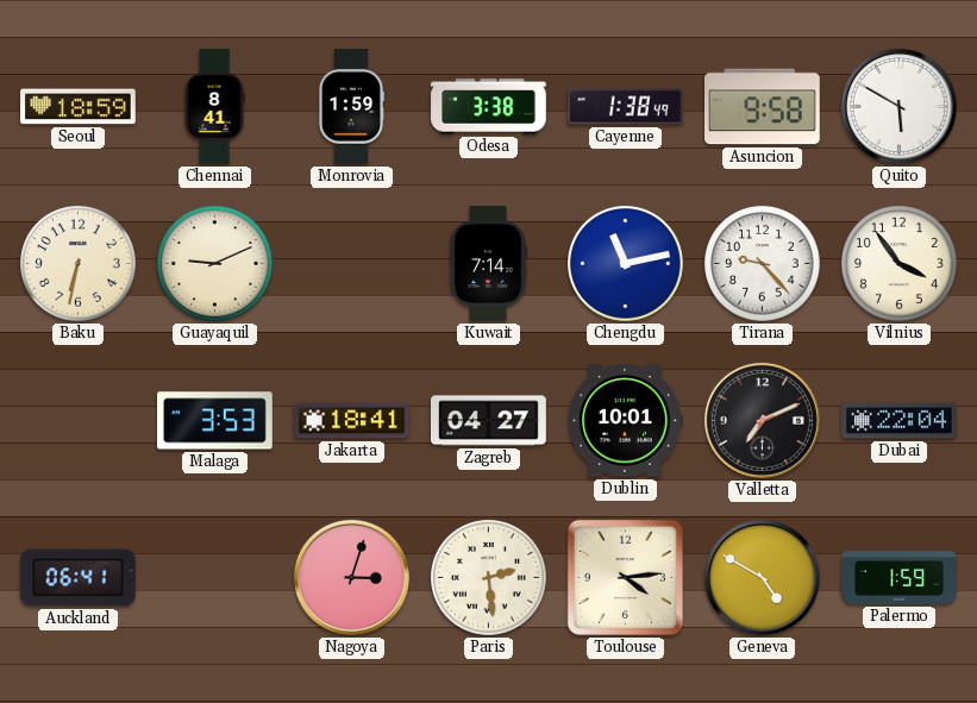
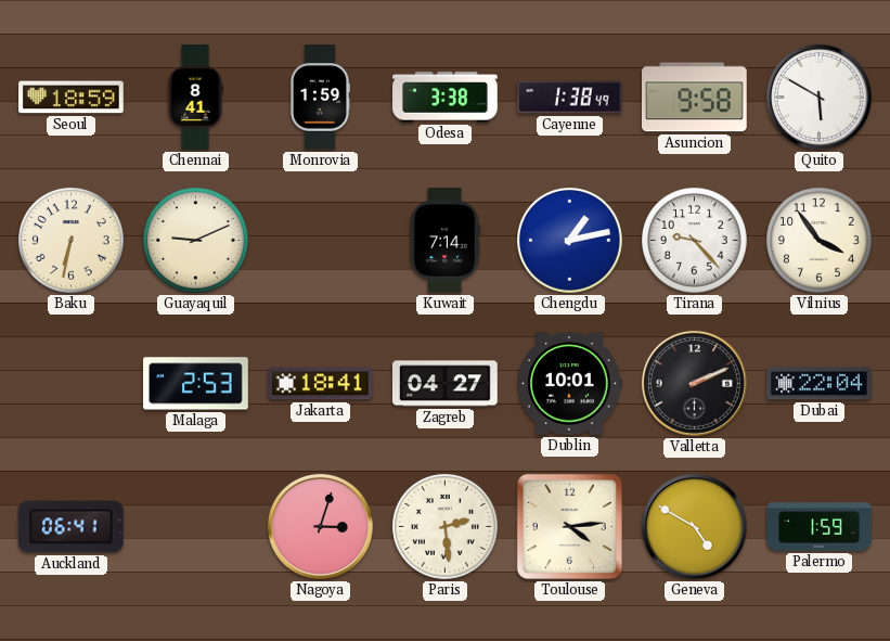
Chengdu: 11:13 -> 1:13 (570, 241)
Malaga: 3:53 -> 2:53 (196, 384)
Valletta: 7:11 -> 2:11 (694, 383)
